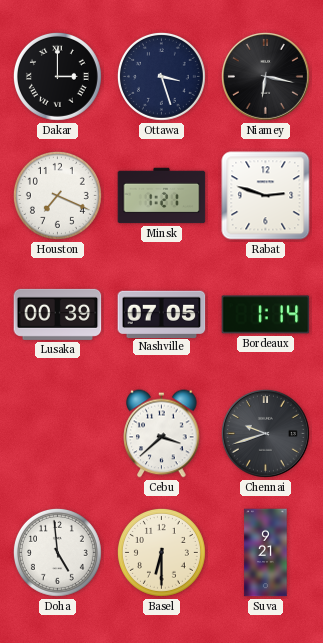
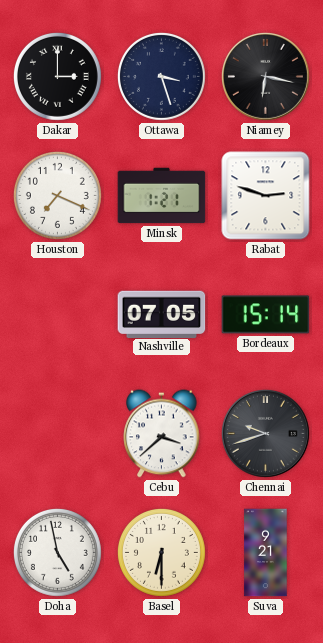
Lusaka: 00:39 -> none (58, 314)
Bordeaux: 1:14 -> 15:14 (266, 315)
Doha: 4:59 -> 4:58 (57, 552)
